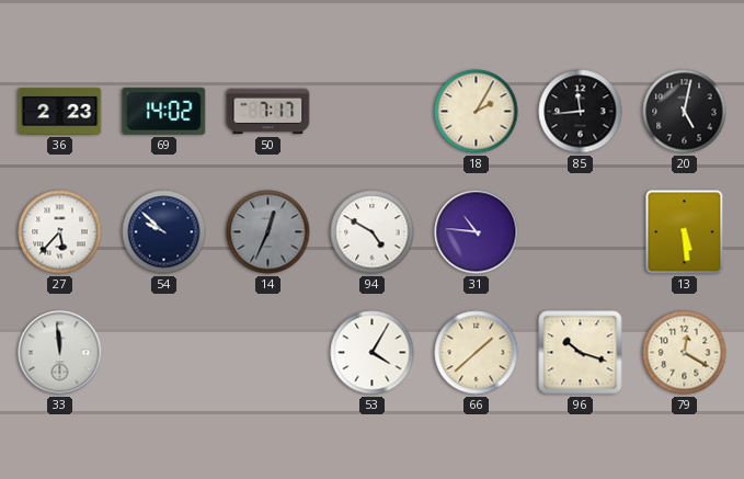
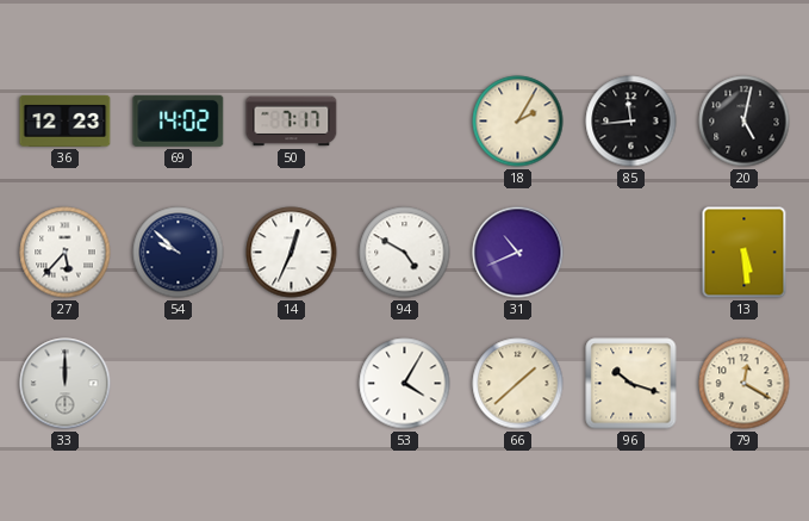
36: 2:23 -> 12:23 (66, 120)
14 dial: grey -> white (292, 253)
31: 10:46 -> 10:41 (518, 253)
33: 11:59 -> 12:00 (66, 384)
